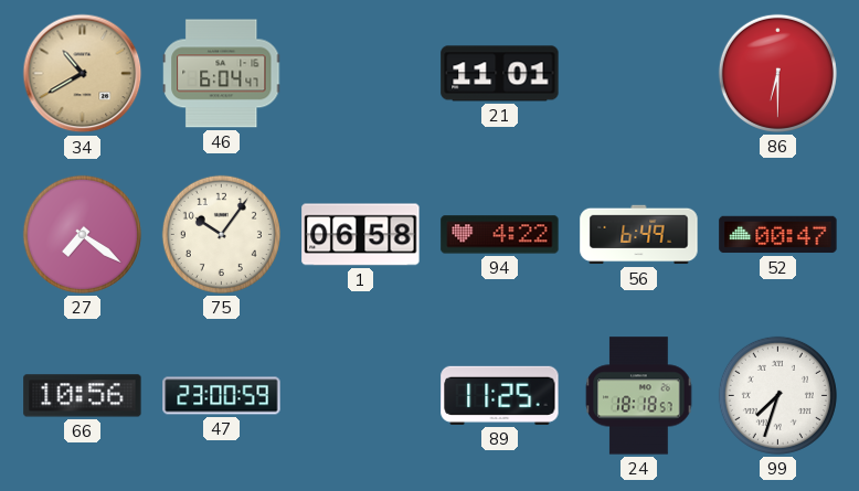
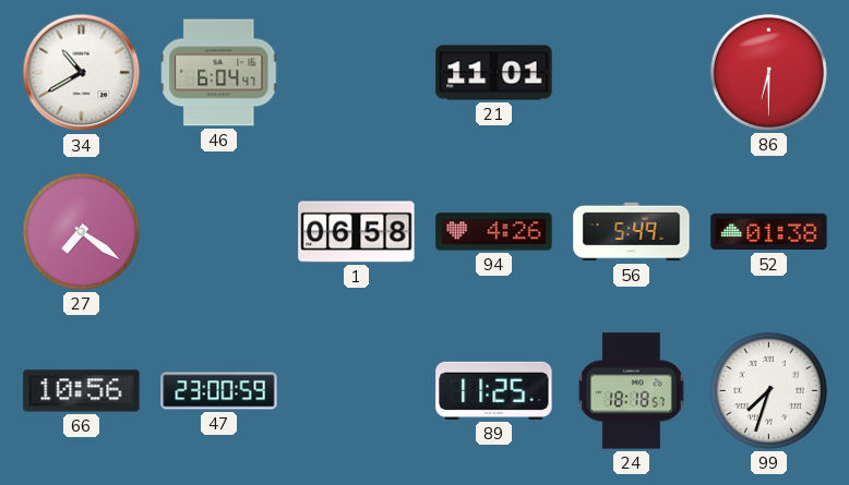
34 dial: champagne -> white (82, 73)
75: 10:06 -> none (221, 234)
94: 4:22 -> 4:26 (494, 232)
56: 6:49 -> 5:49 (632, 232)
52: 00:47 -> 01:38 (769, 232)
